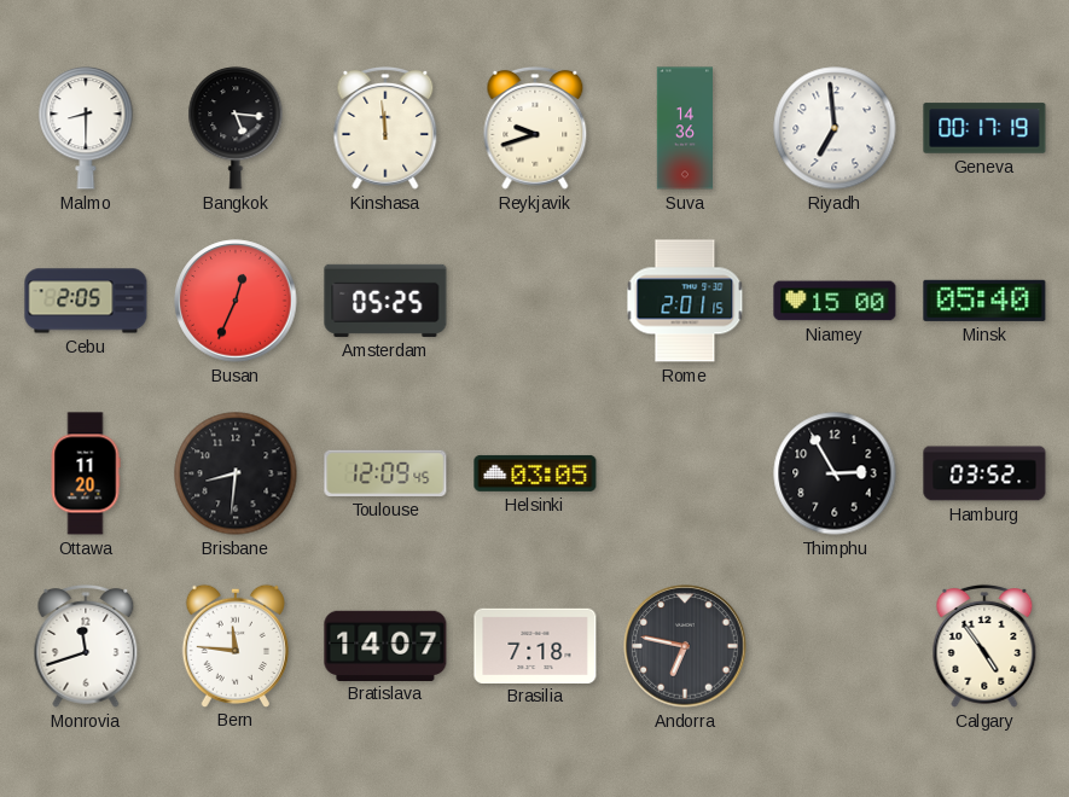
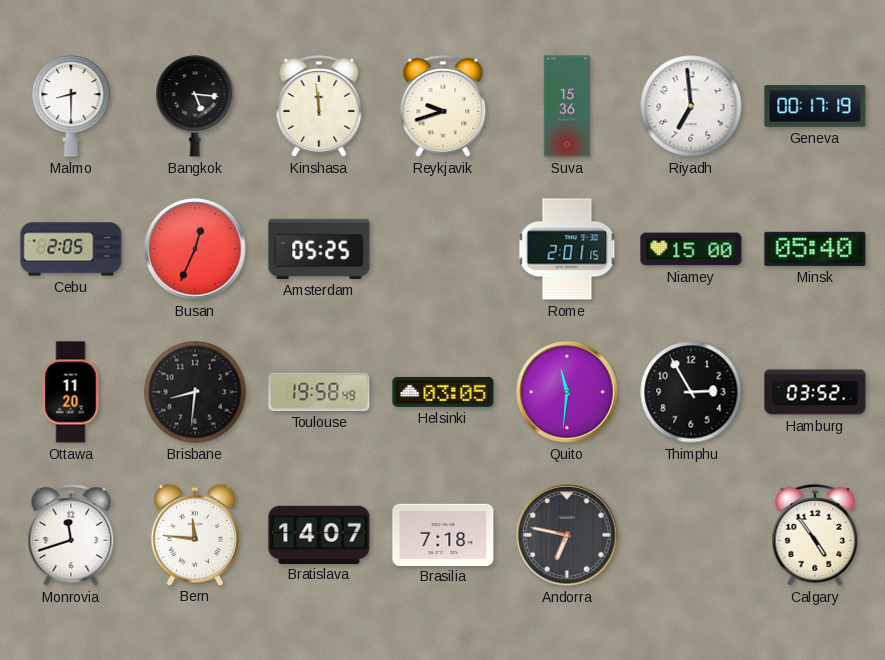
Suva: 14:36 -> 15:36 (566, 106)
Toulouse: 12:09 -> 19:58 (319, 392)
Quito: none -> 11:31 (567, 392)
